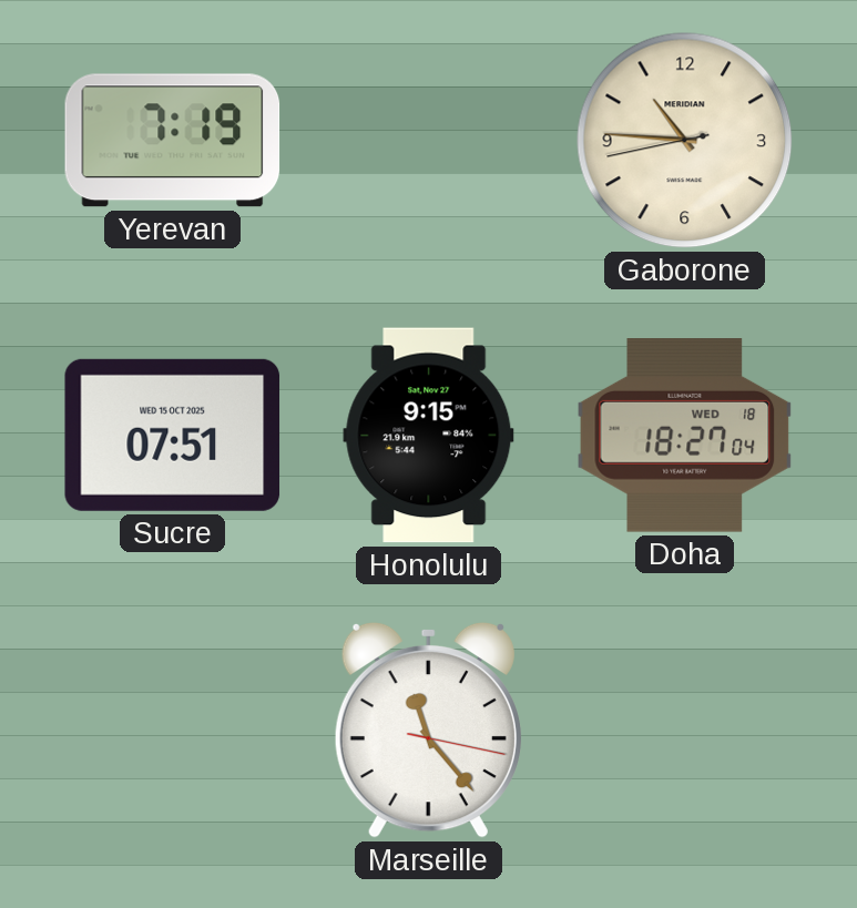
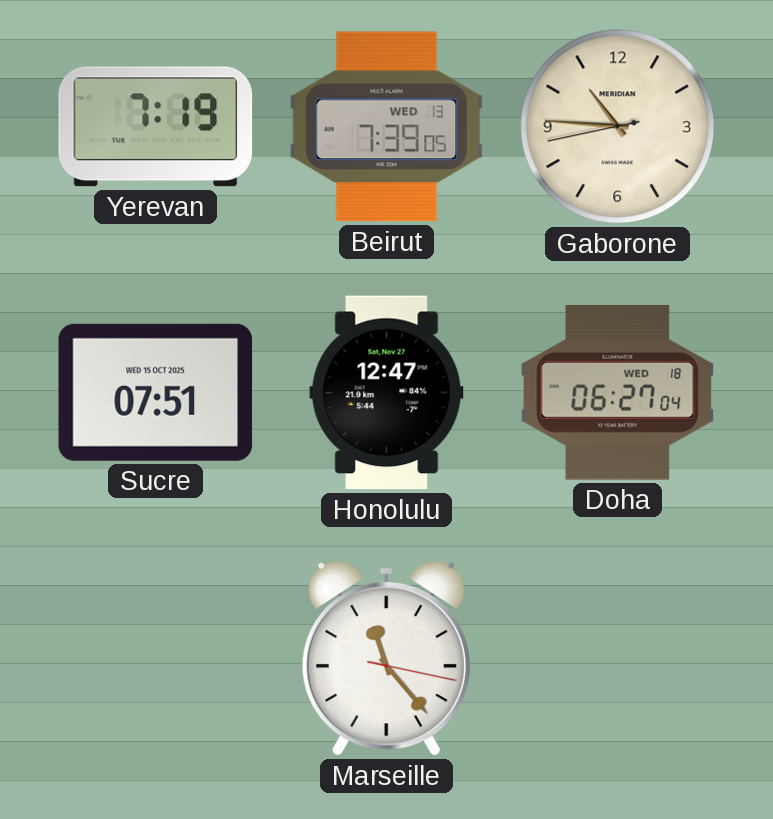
Beirut: none -> 7:39 (387, 127)
Honolulu: 9:15 -> 12:47 (387, 393)
Doha: 18:27 -> 06:27 (618, 393)
